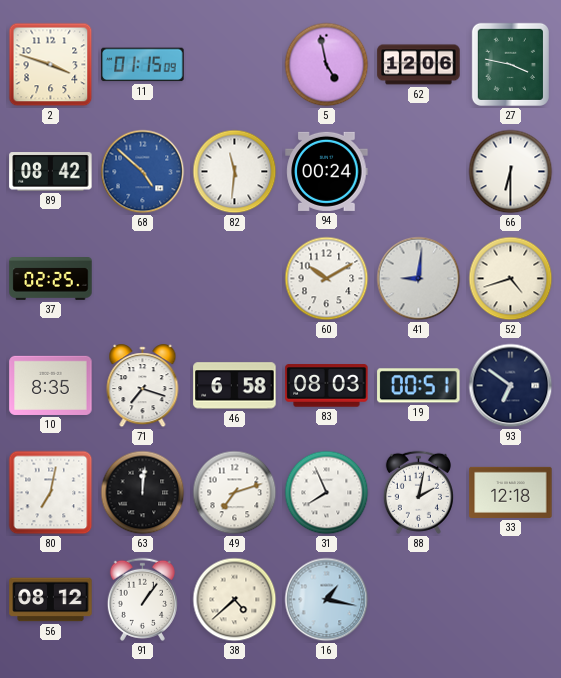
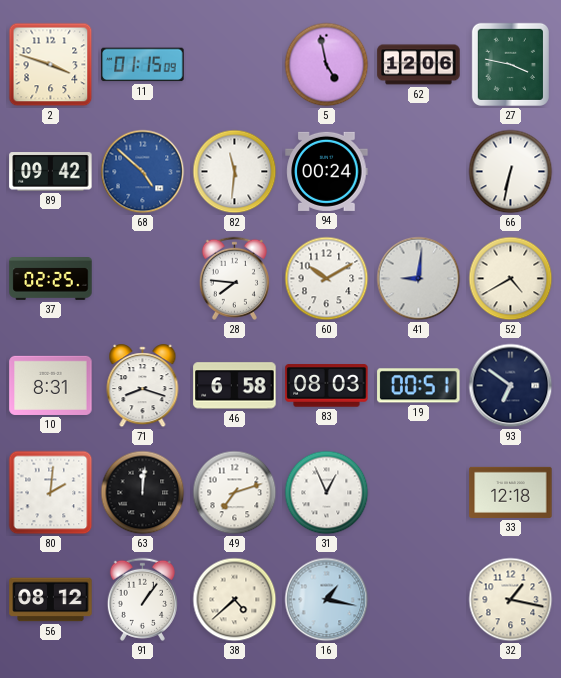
89: 08:42 -> 09:42 (51, 172)
66: 6:30 -> 6:32 (511, 172)
28: none -> 7:46 (234, 278)
52: 4:42 -> 4:40 (511, 279)
10: 8:35 -> 8:31 (51, 385)
71: 7:18 -> 8:18 (143, 386)
80: 7:02 -> 2:01 (51, 493)
31: 7:56 -> 12:56 (327, 493)
88: 2:02 -> none (418, 492)
32: none -> 1:17 (511, 600)
